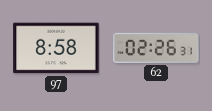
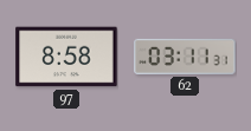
62: 02:26 -> 03:11 (185, 57)
